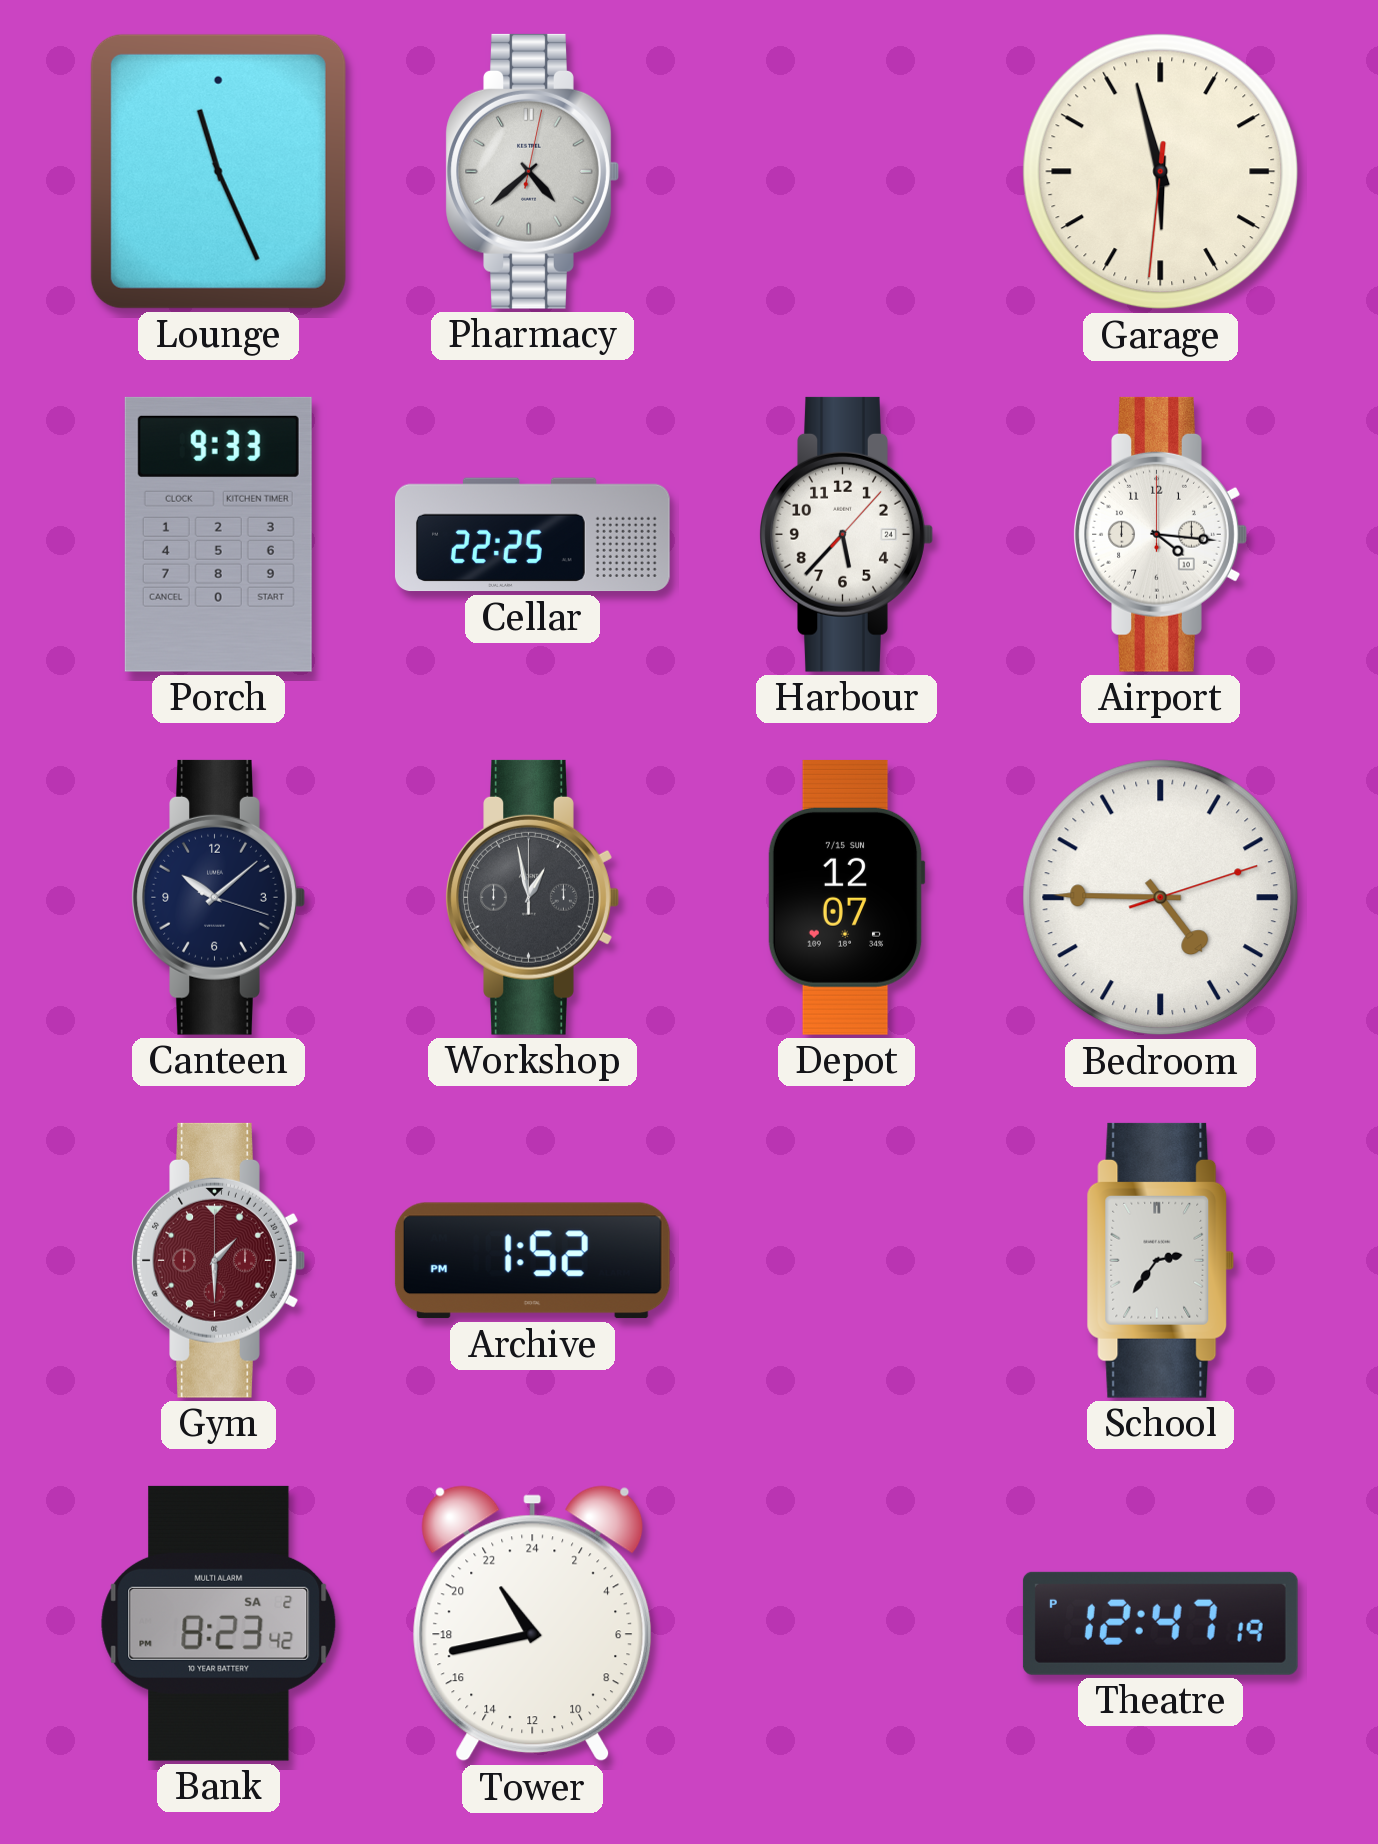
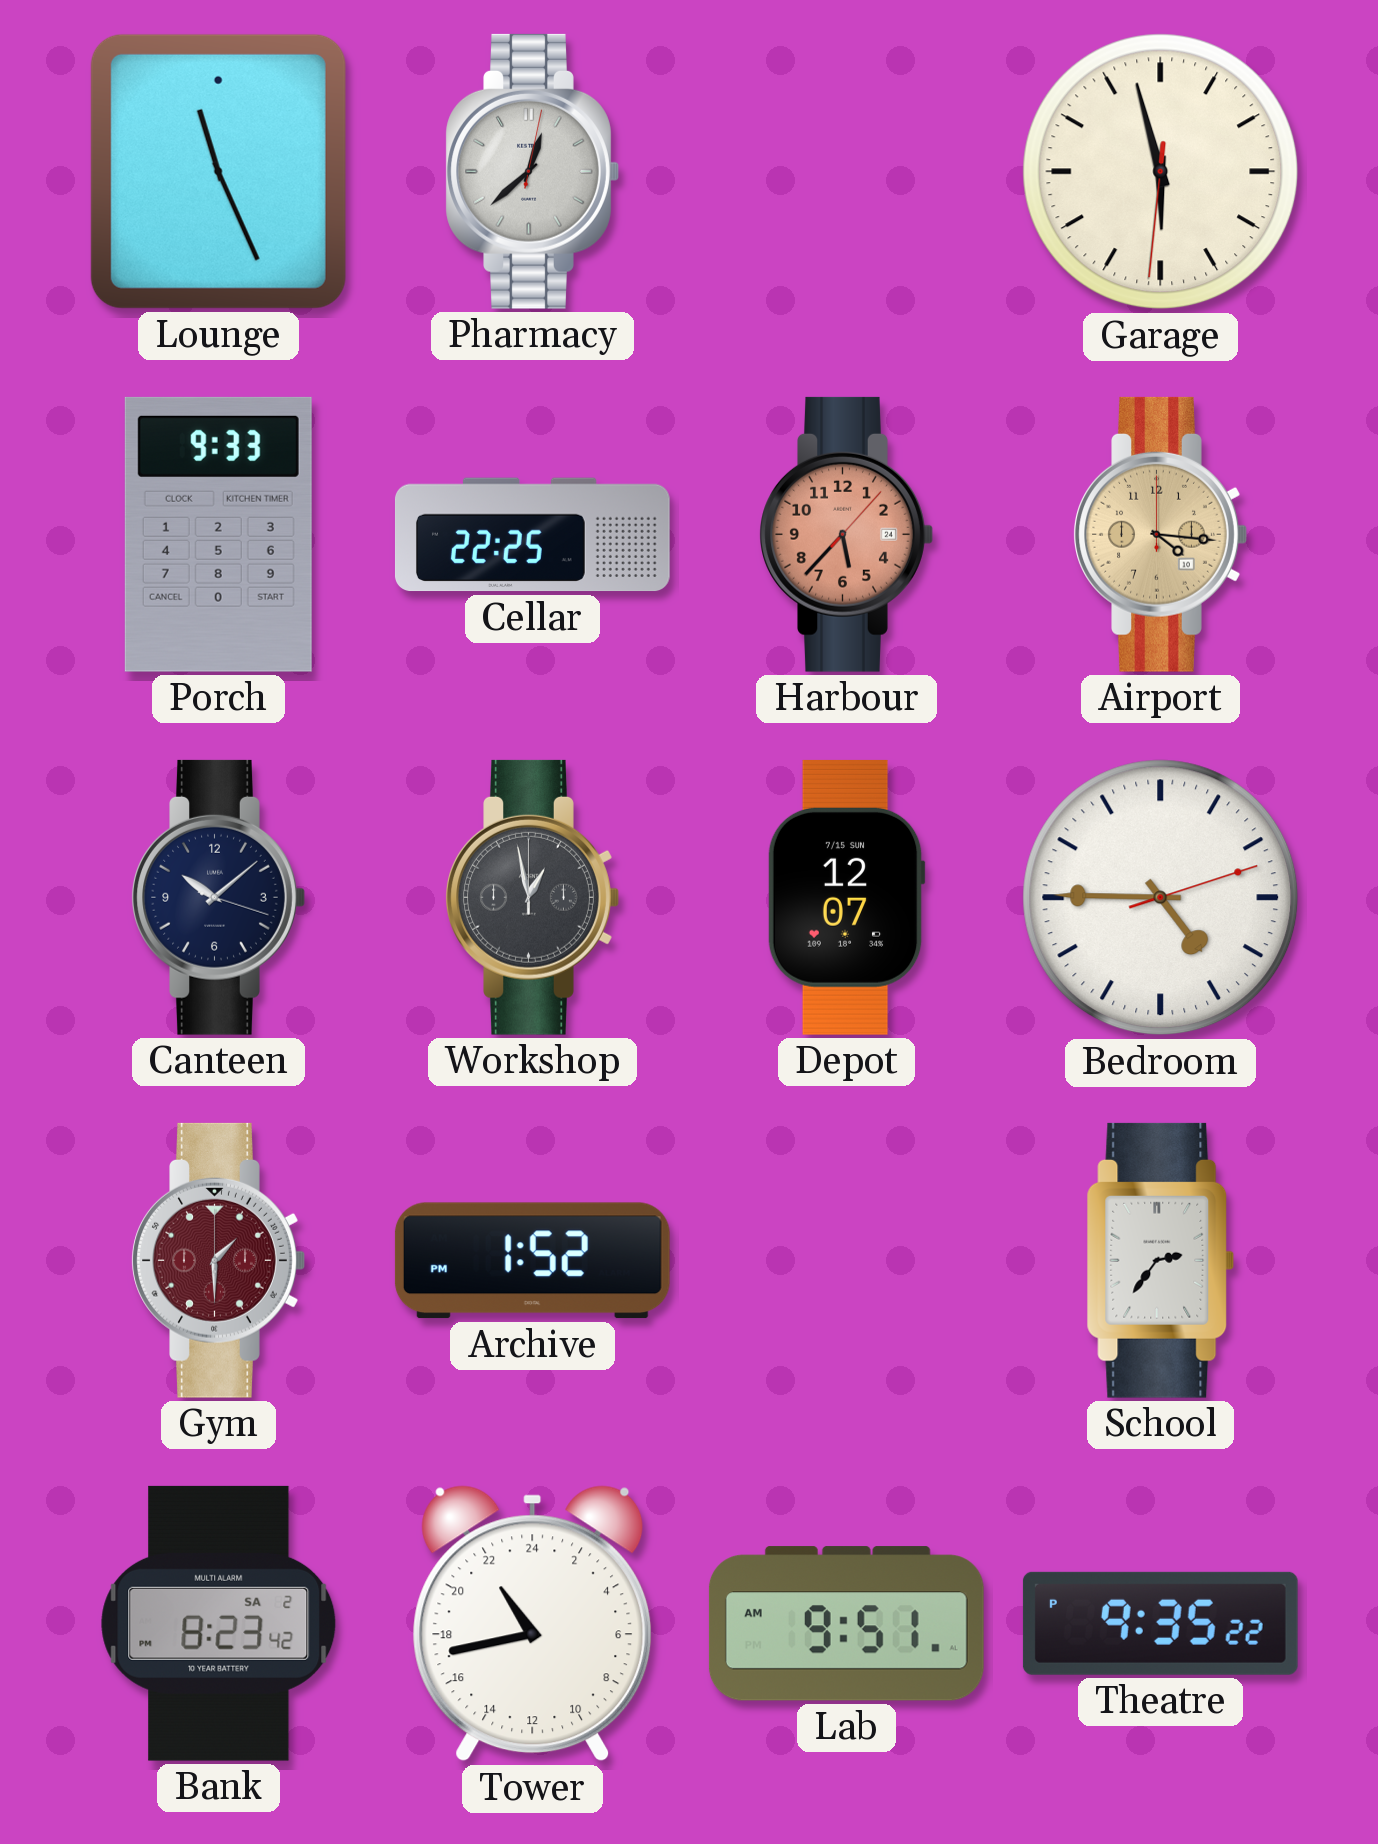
Pharmacy: 4:38 -> 12:38 (532, 171)
Harbour dial: white -> salmon (846, 534)
Airport dial: white -> champagne (1160, 534)
Lab: none -> 9:51 (846, 1624)
Theatre: 12:47 -> 9:35 (1160, 1623)
